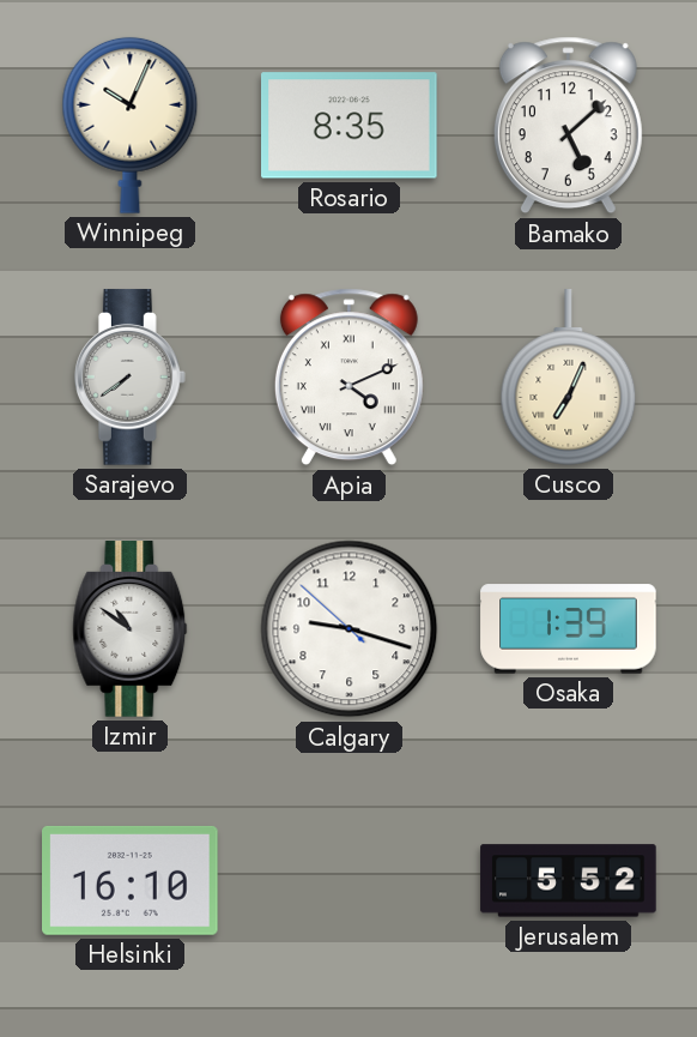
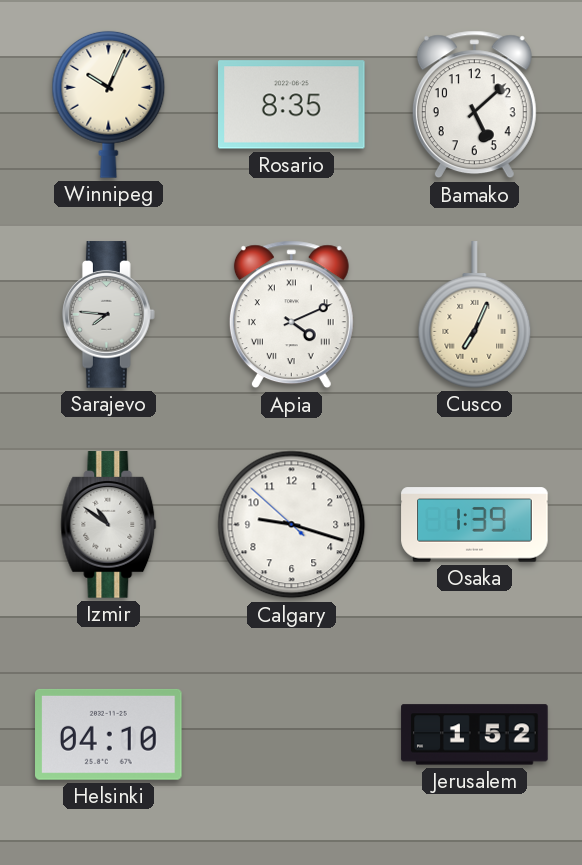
Sarajevo: 7:39 -> 7:46 (108, 315)
Helsinki: 16:10 -> 04:10 (109, 734)
Jerusalem: 5:52 -> 1:52 (475, 735)
